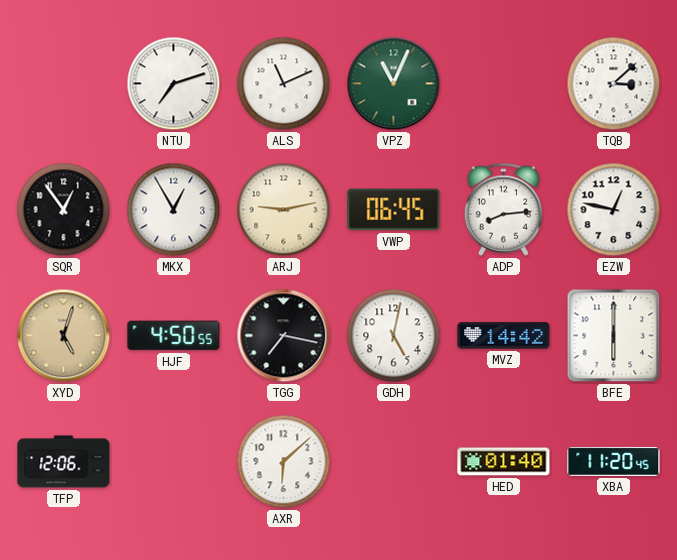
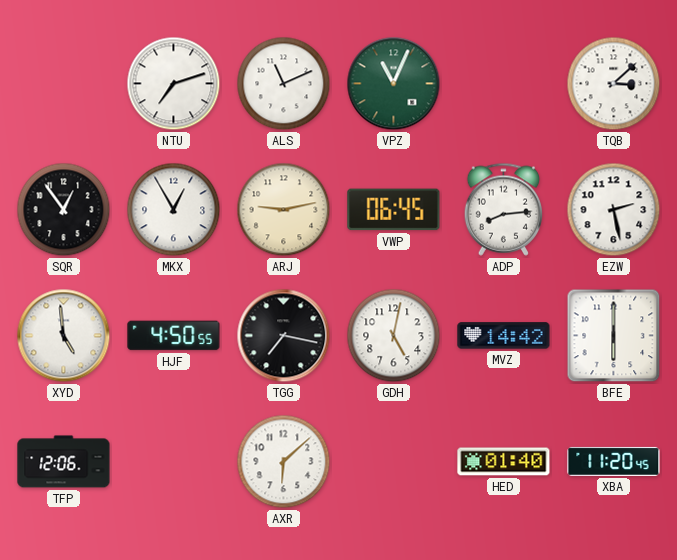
EZW: 12:47 -> 2:28 (614, 210)
XYD: 5:03 -> 4:59 (64, 336)
XYD dial: champagne -> white (64, 336)
